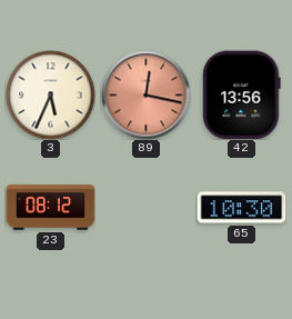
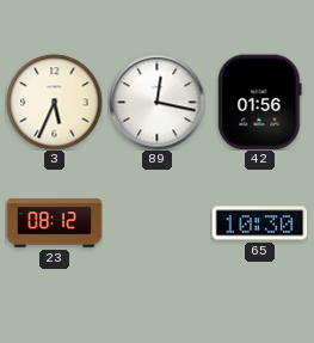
89 dial: salmon -> white (156, 102)
42: 13:56 -> 01:56 (260, 102)
